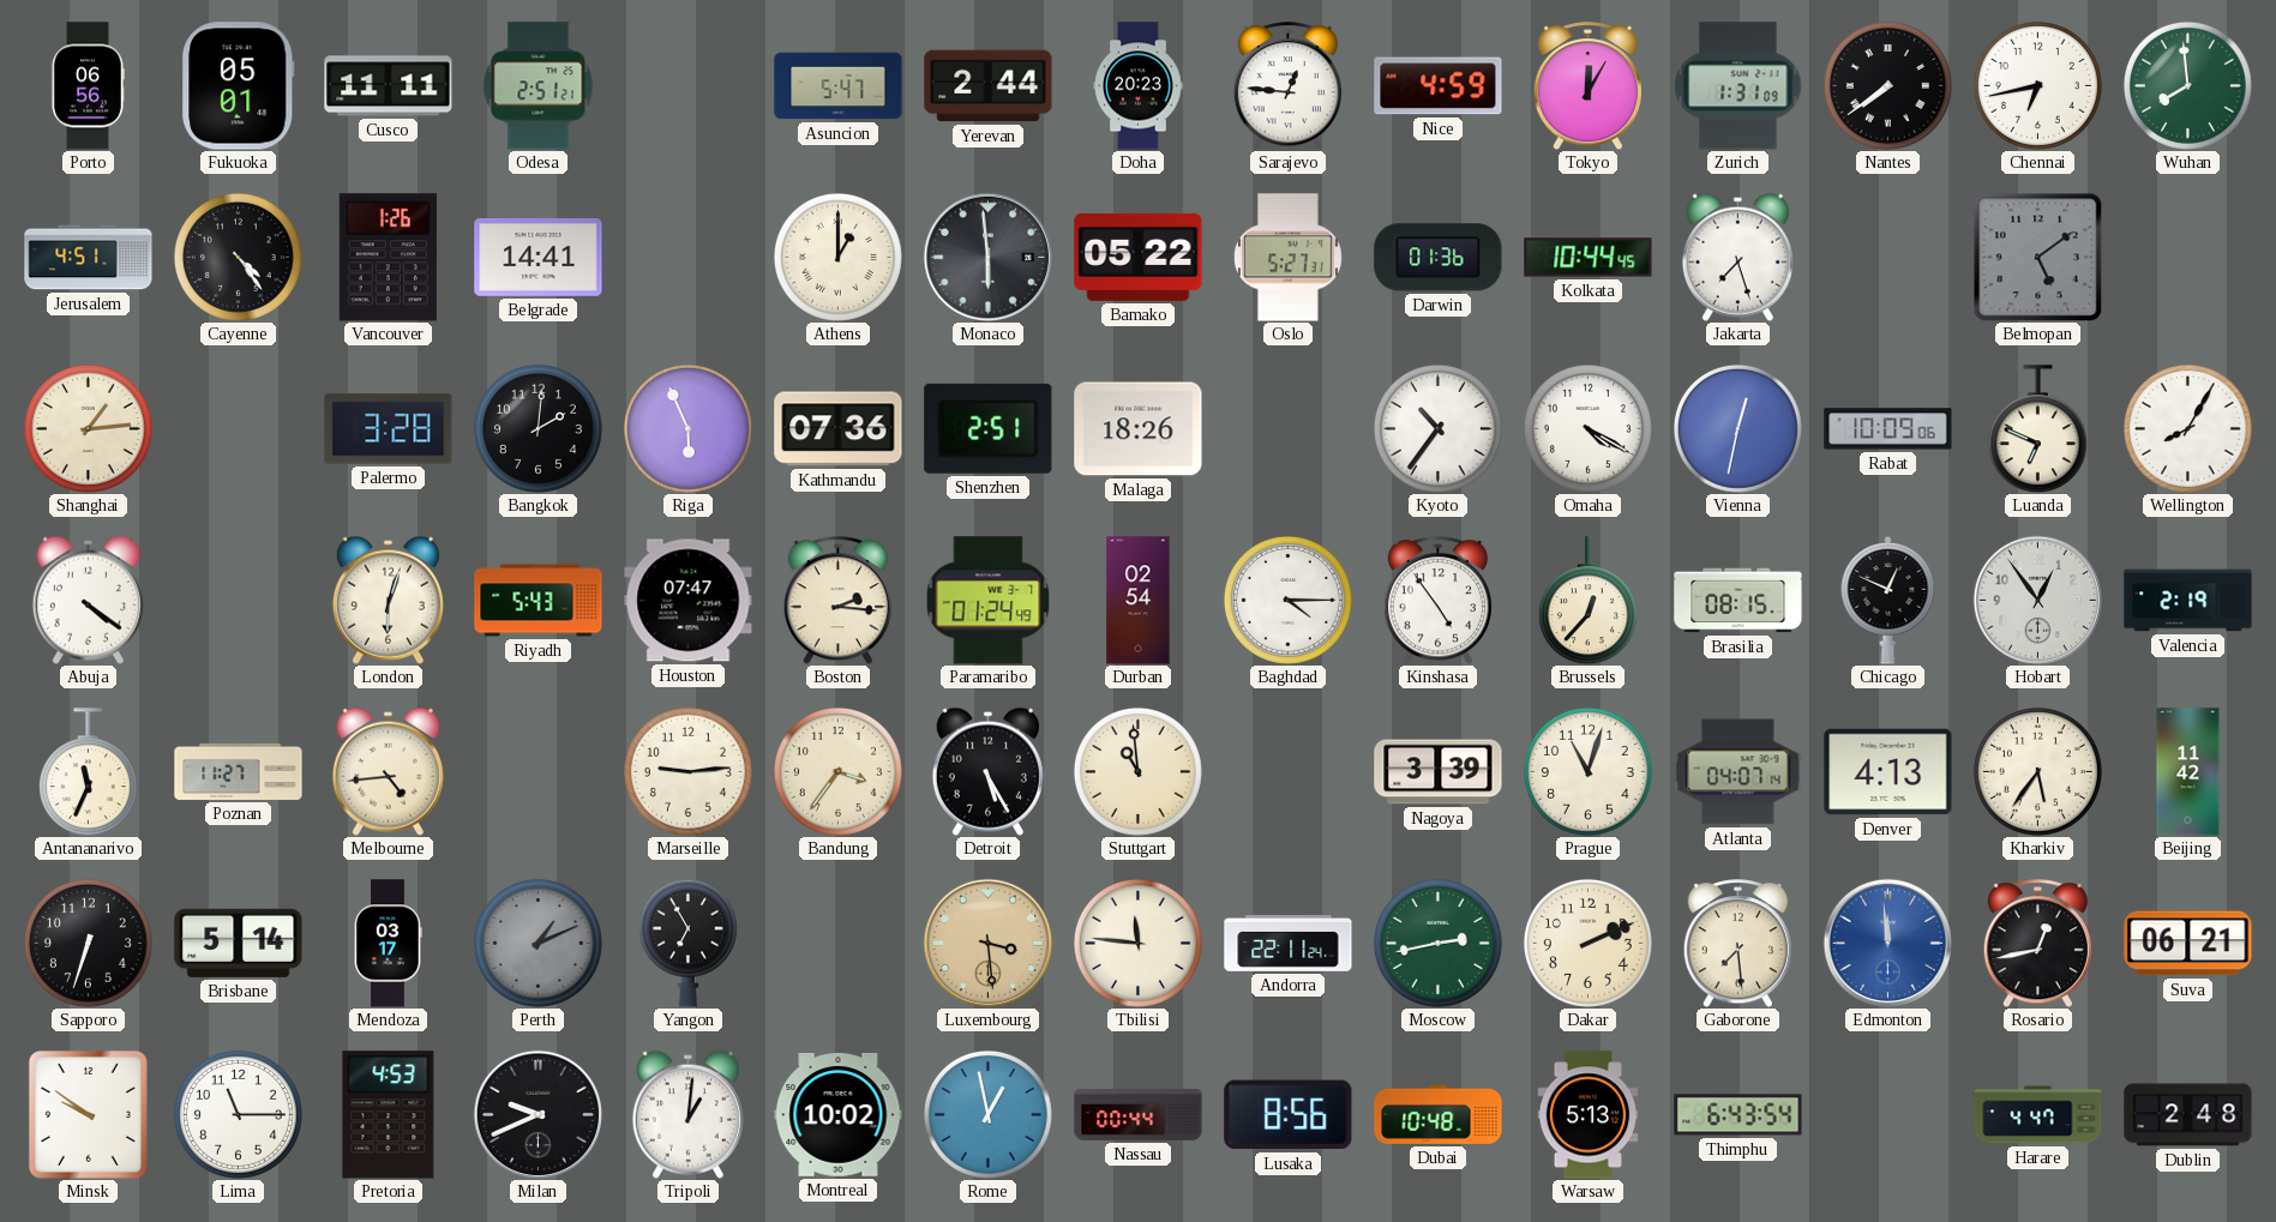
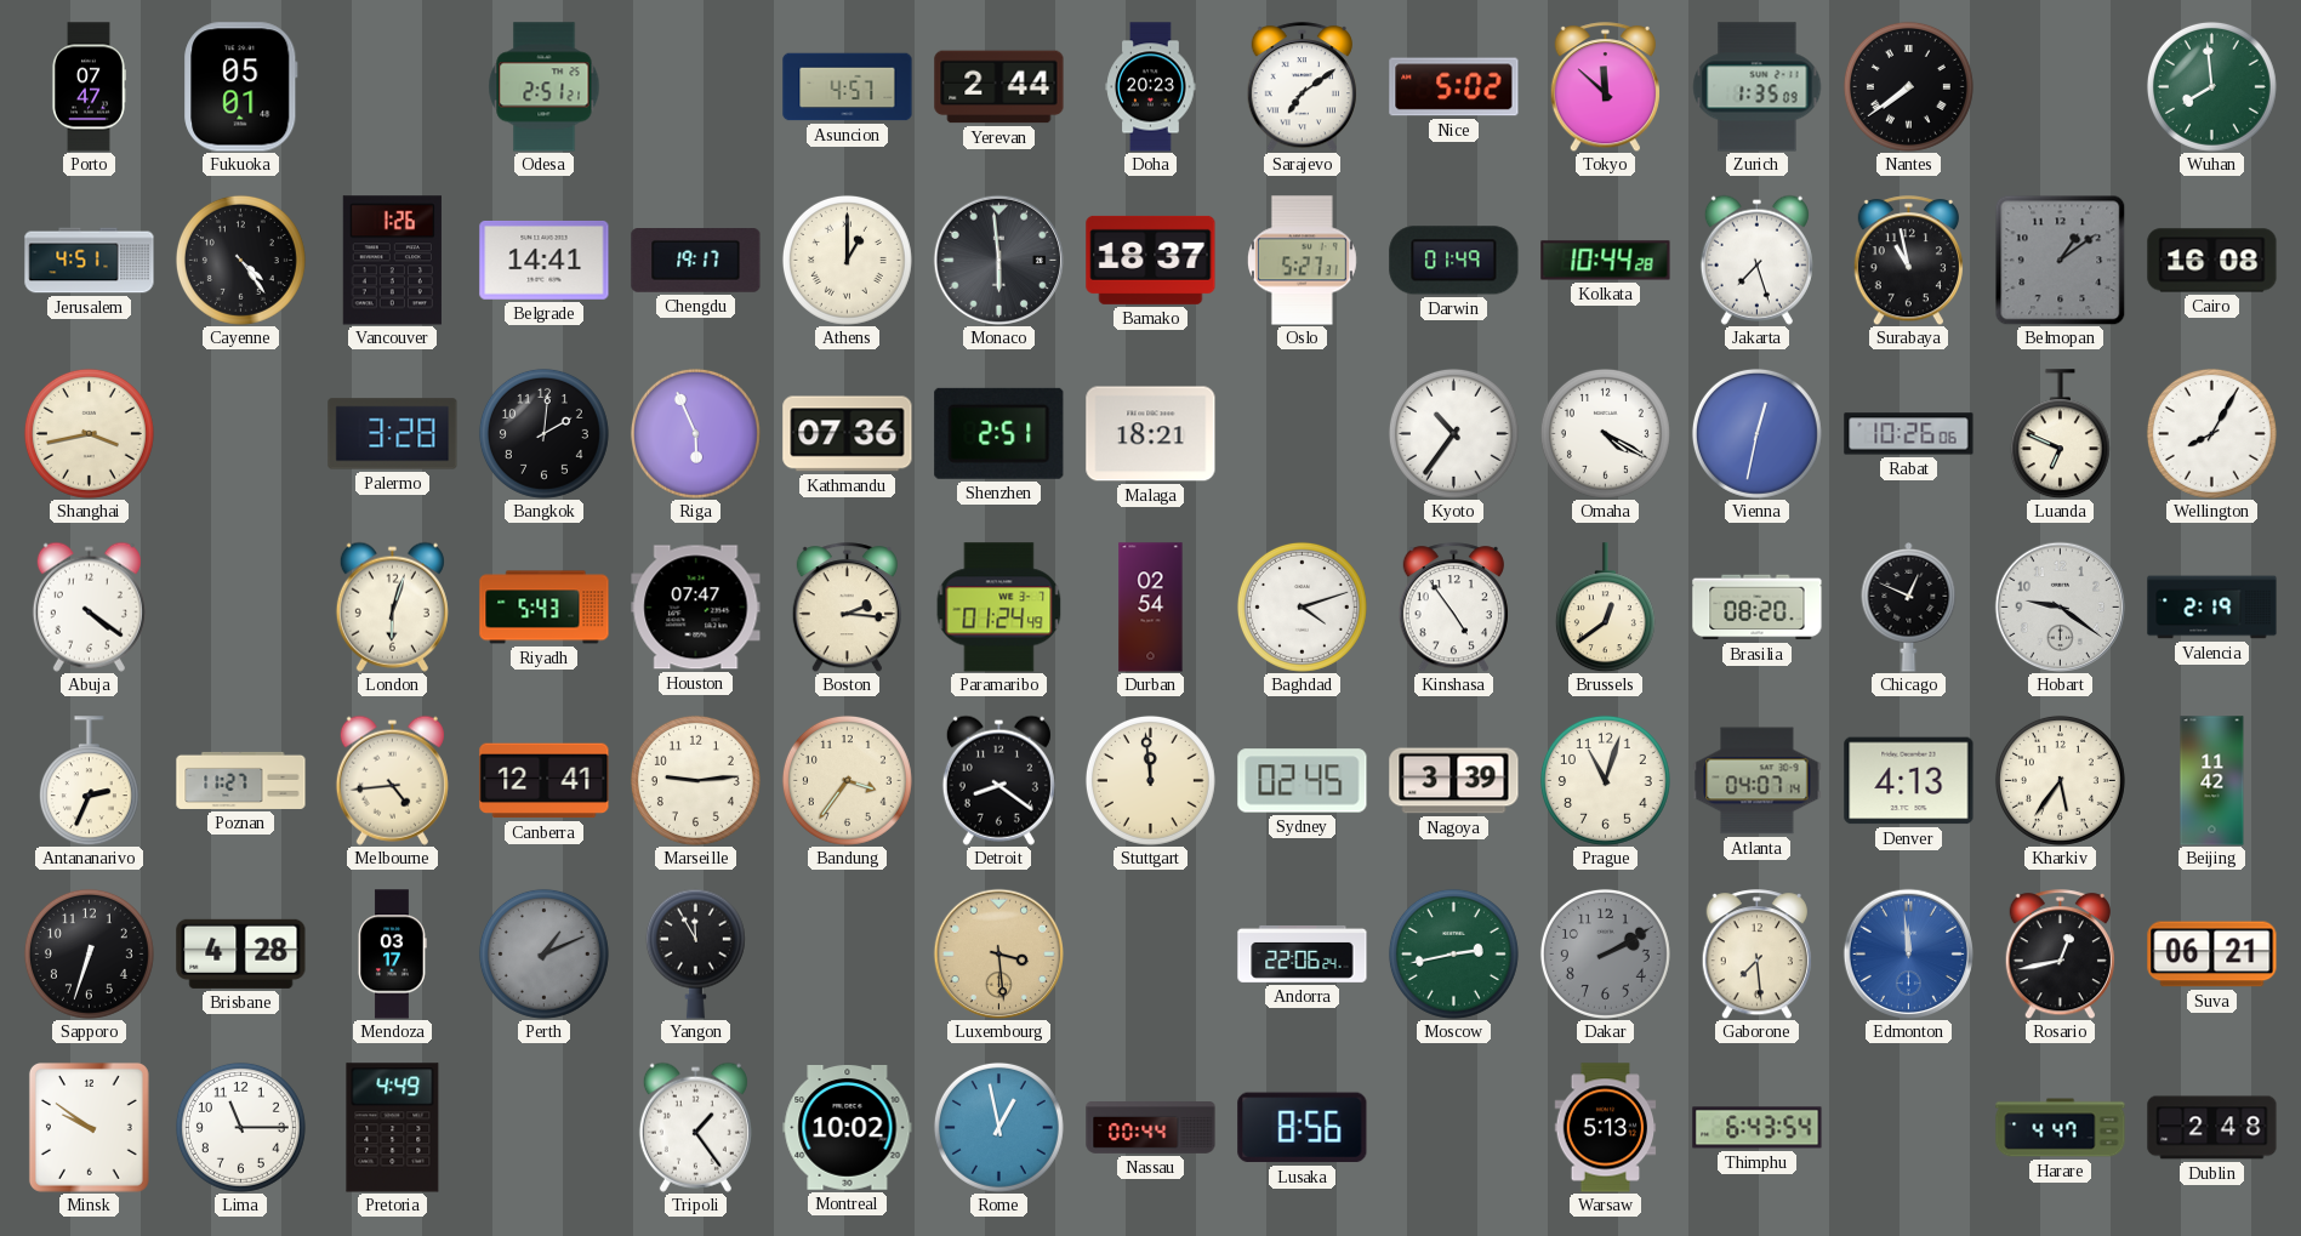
Porto: 06:56 -> 07:47 (89, 87)
Cusco: 11:11 -> none (389, 86)
Asuncion: 5:47 -> 4:57 (848, 87)
Sarajevo: 12:46 -> 7:09 (1302, 87)
Nice: 4:59 -> 5:02 (1454, 87)
Tokyo: 12:05 -> 11:52 (1605, 87)
Zurich: 1:31 -> 1:35 (1758, 87)
Chennai: 6:43 -> none (2037, 85)
Chengdu: none -> 19:17 (696, 261)
Bamako: 05:22 -> 18:37 (1151, 260)
Darwin: 01:36 -> 01:49 (1454, 261)
Kolkata: 10:44:45 -> 10:44:28 (1606, 261)
Surabaya: none -> 10:58 (1908, 261)
Belmopan: 5:09 -> 1:09 (2060, 260)
Cairo: none -> 16:08 (2212, 261)
Shanghai: 1:14 -> 3:43 (89, 433)
Malaga: 18:26 -> 18:21 (1151, 434)
Rabat: 10:09 -> 10:26 (1909, 434)
Baghdad: 4:15 -> 4:12 (1302, 606)
Brussels: 12:37 -> 12:39 (1605, 608)
Brasilia: 08:15 -> 08:20 (1758, 608)
Hobart: 12:54 -> 9:21 (2060, 606)
Antananarivo: 11:34 -> 2:34 (89, 781)
Canberra: none -> 12:41 (545, 781)
Detroit: 5:25 -> 8:21 (998, 780)
Stuttgart: 10:59 -> 11:59 (1150, 780)
Sydney: none -> 02:45 (1303, 781)
Brisbane: 5:14 -> 4:28 (241, 953)
Yangon: 6:55 -> 11:55 (695, 953)
Tbilisi: 11:46 -> none (1137, 943)
Andorra: 22:11 -> 22:06 (1303, 955)
Dakar: 2:11 -> 2:10 (1605, 953)
Dakar dial: cream -> grey (1605, 953)
Pretoria: 4:53 -> 4:49 (393, 1128)
Milan: 9:41 -> none (538, 1114)
Tripoli: 1:01 -> 1:24 (695, 1127)
Dubai: 10:48 -> none (1439, 1114)
